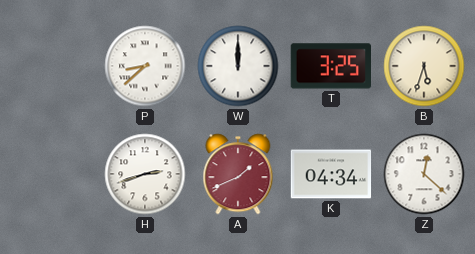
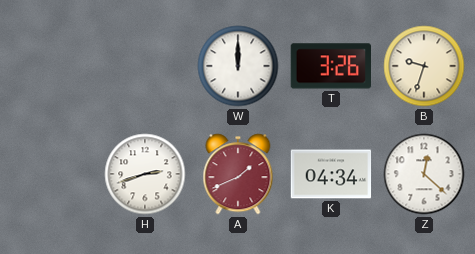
P: 8:38 -> none (145, 66)
T: 3:25 -> 3:26 (330, 66)
B: 5:33 -> 9:33 (424, 66)
